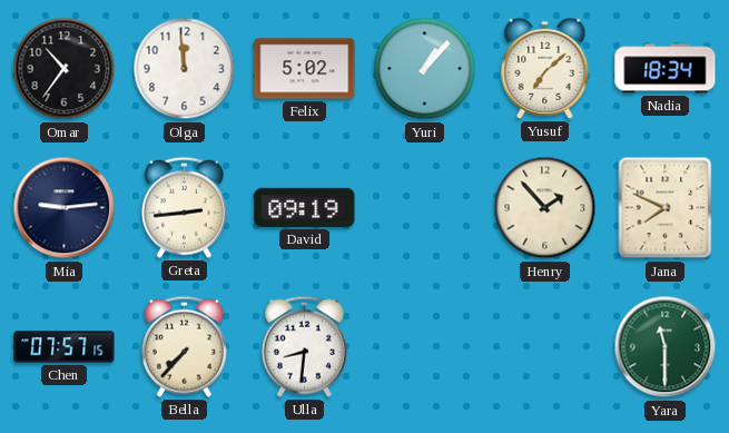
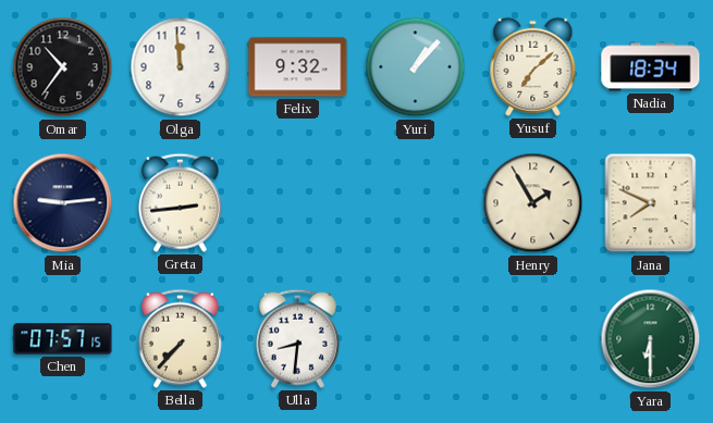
Felix: 5:02 -> 9:32 (298, 67)
David: 09:19 -> none (305, 207)
Henry: 1:53 -> 1:55 (533, 203)
Yara: 11:30 -> 6:30 (651, 339)
